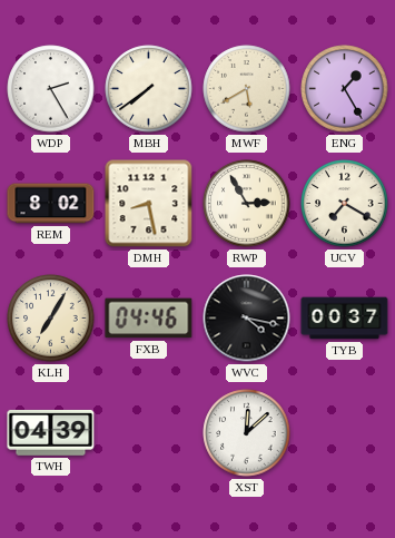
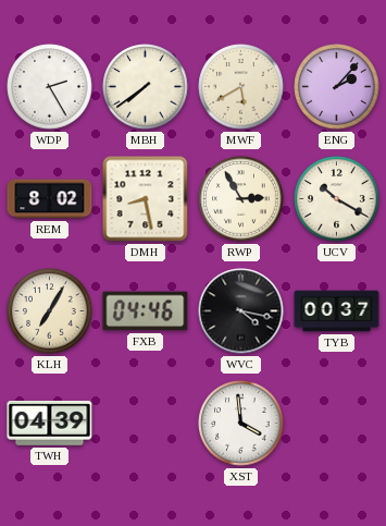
ENG: 1:25 -> 2:07 (337, 87)
UCV: 7:20 -> 10:20 (337, 199)
XST: 12:08 -> 3:59 (241, 424)
